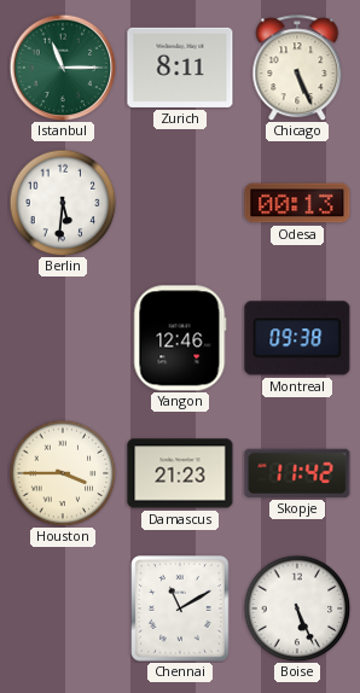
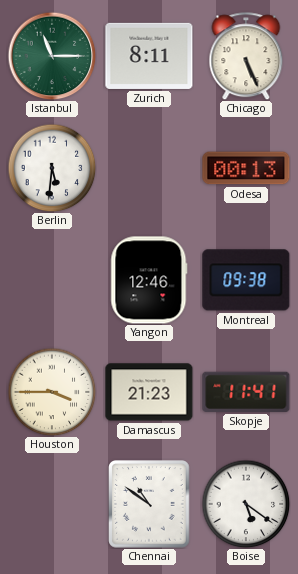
Skopje: 11:42 -> 11:41 (246, 392)
Chennai: 11:10 -> 10:51 (149, 504)
Boise: 5:26 -> 5:21 (246, 504)
